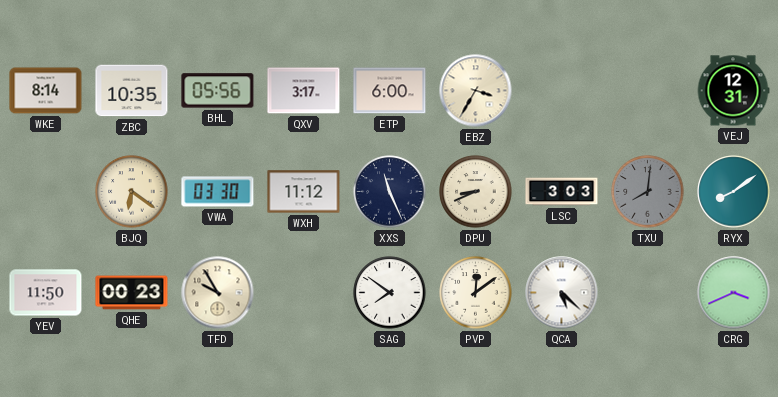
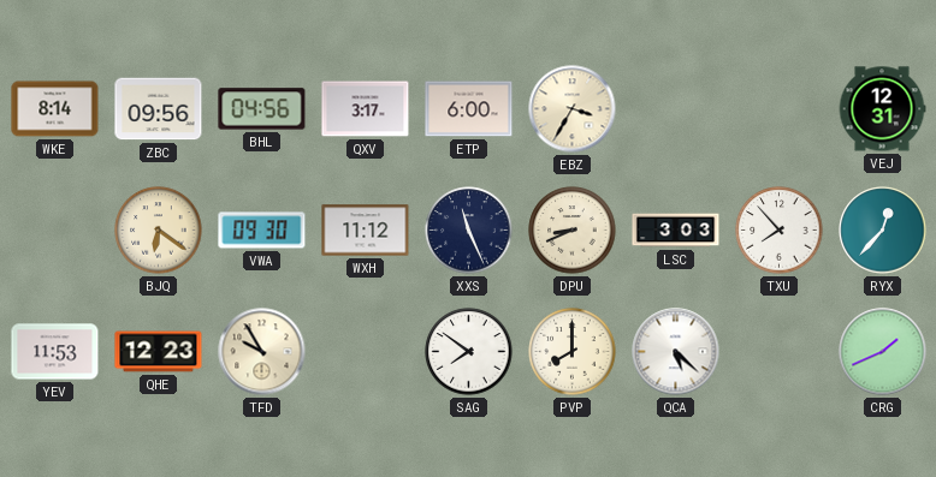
ZBC: 10:35 -> 09:56 (159, 109)
BHL: 05:56 -> 04:56 (262, 109)
VWA: 03:30 -> 09:30 (262, 231)
TXU: 8:01 -> 7:53 (780, 231)
TXU dial: grey -> white (780, 231)
RYX: 8:09 -> 12:37 (883, 231)
YEV: 11:50 -> 11:53 (55, 352)
QHE: 00:23 -> 12:23 (159, 352)
PVP: 12:09 -> 8:00 (573, 352)
CRG: 3:41 -> 1:41 (883, 352)
